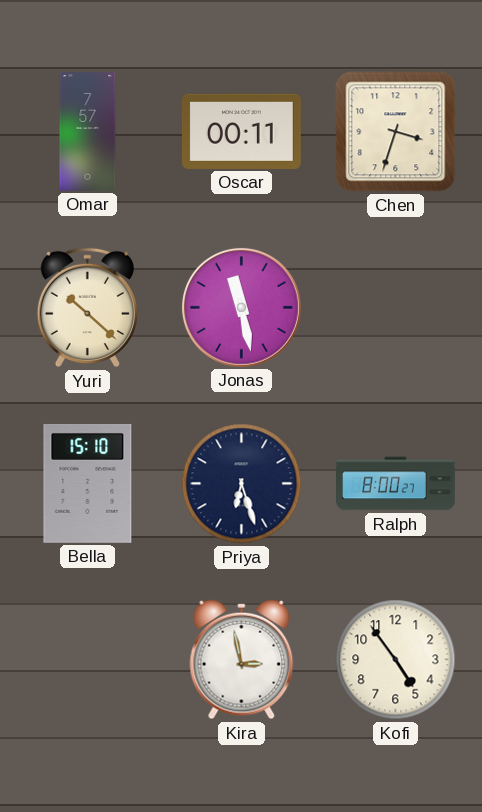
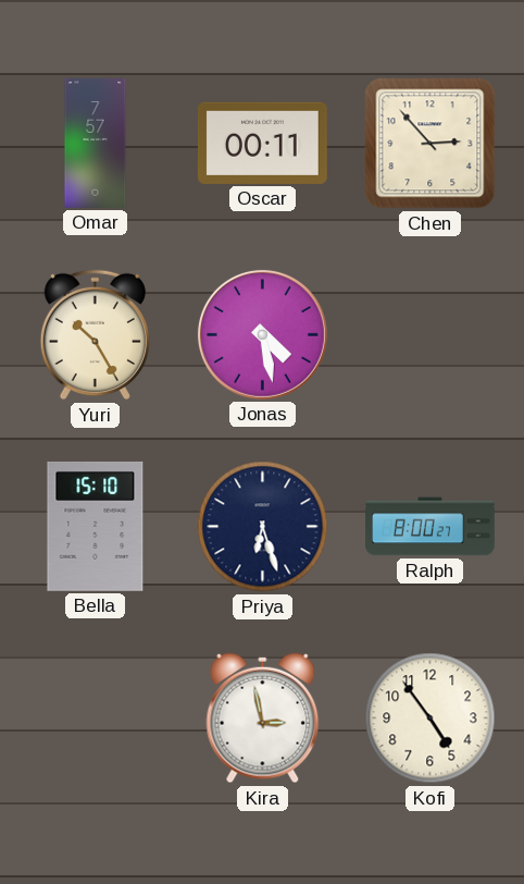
Chen: 3:33 -> 2:53 (431, 144)
Yuri: 10:22 -> 10:25 (95, 335)
Jonas: 11:28 -> 4:28 (262, 334)
